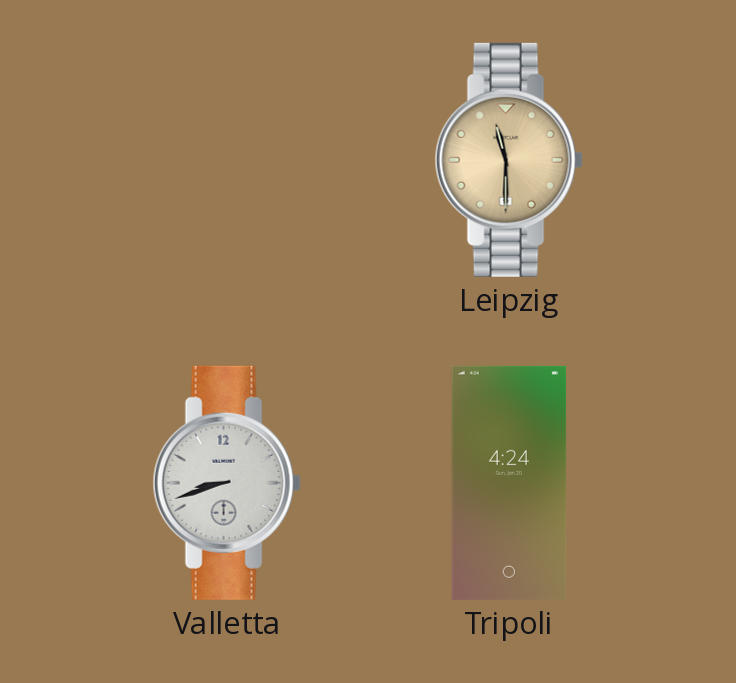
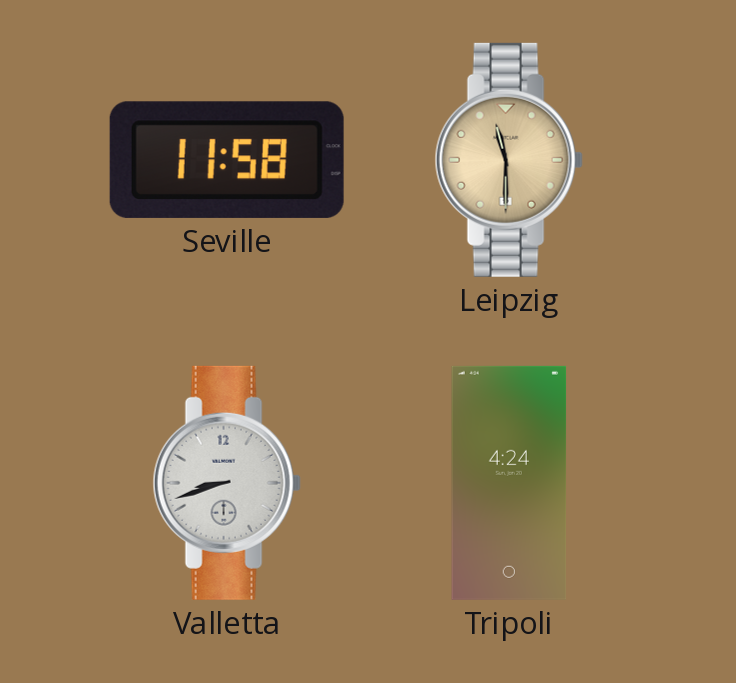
Seville: none -> 11:58 (227, 160)
